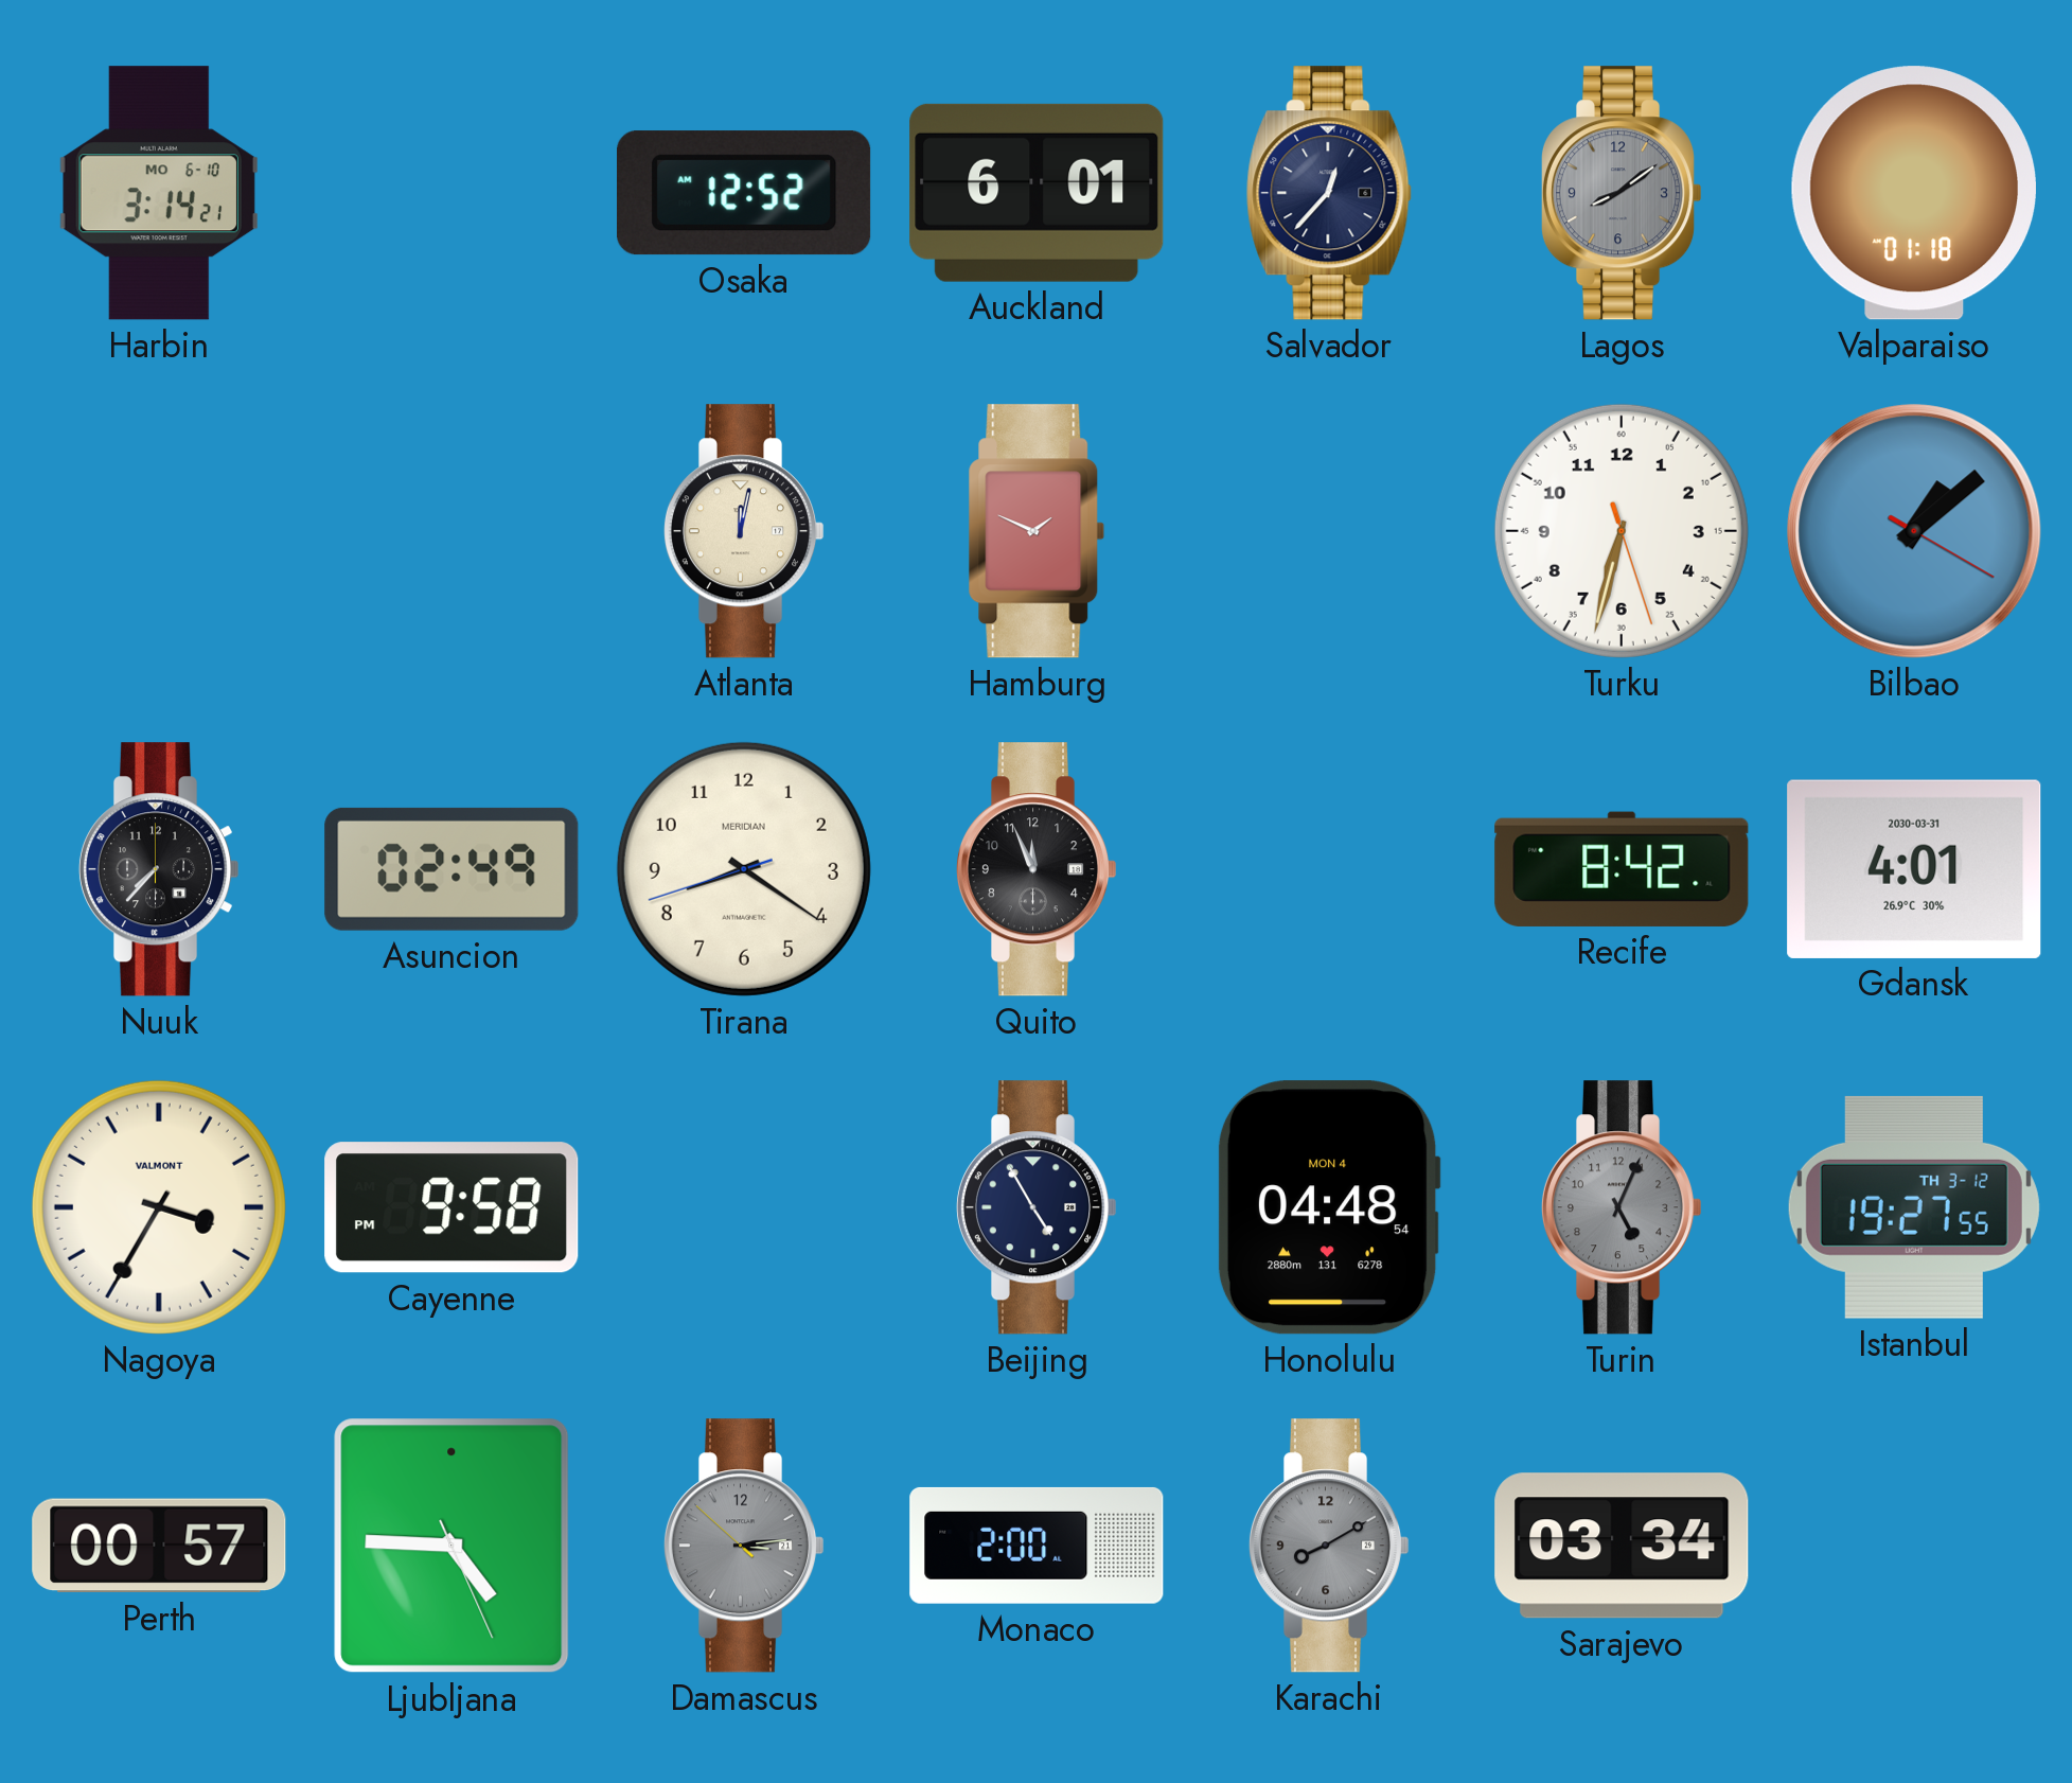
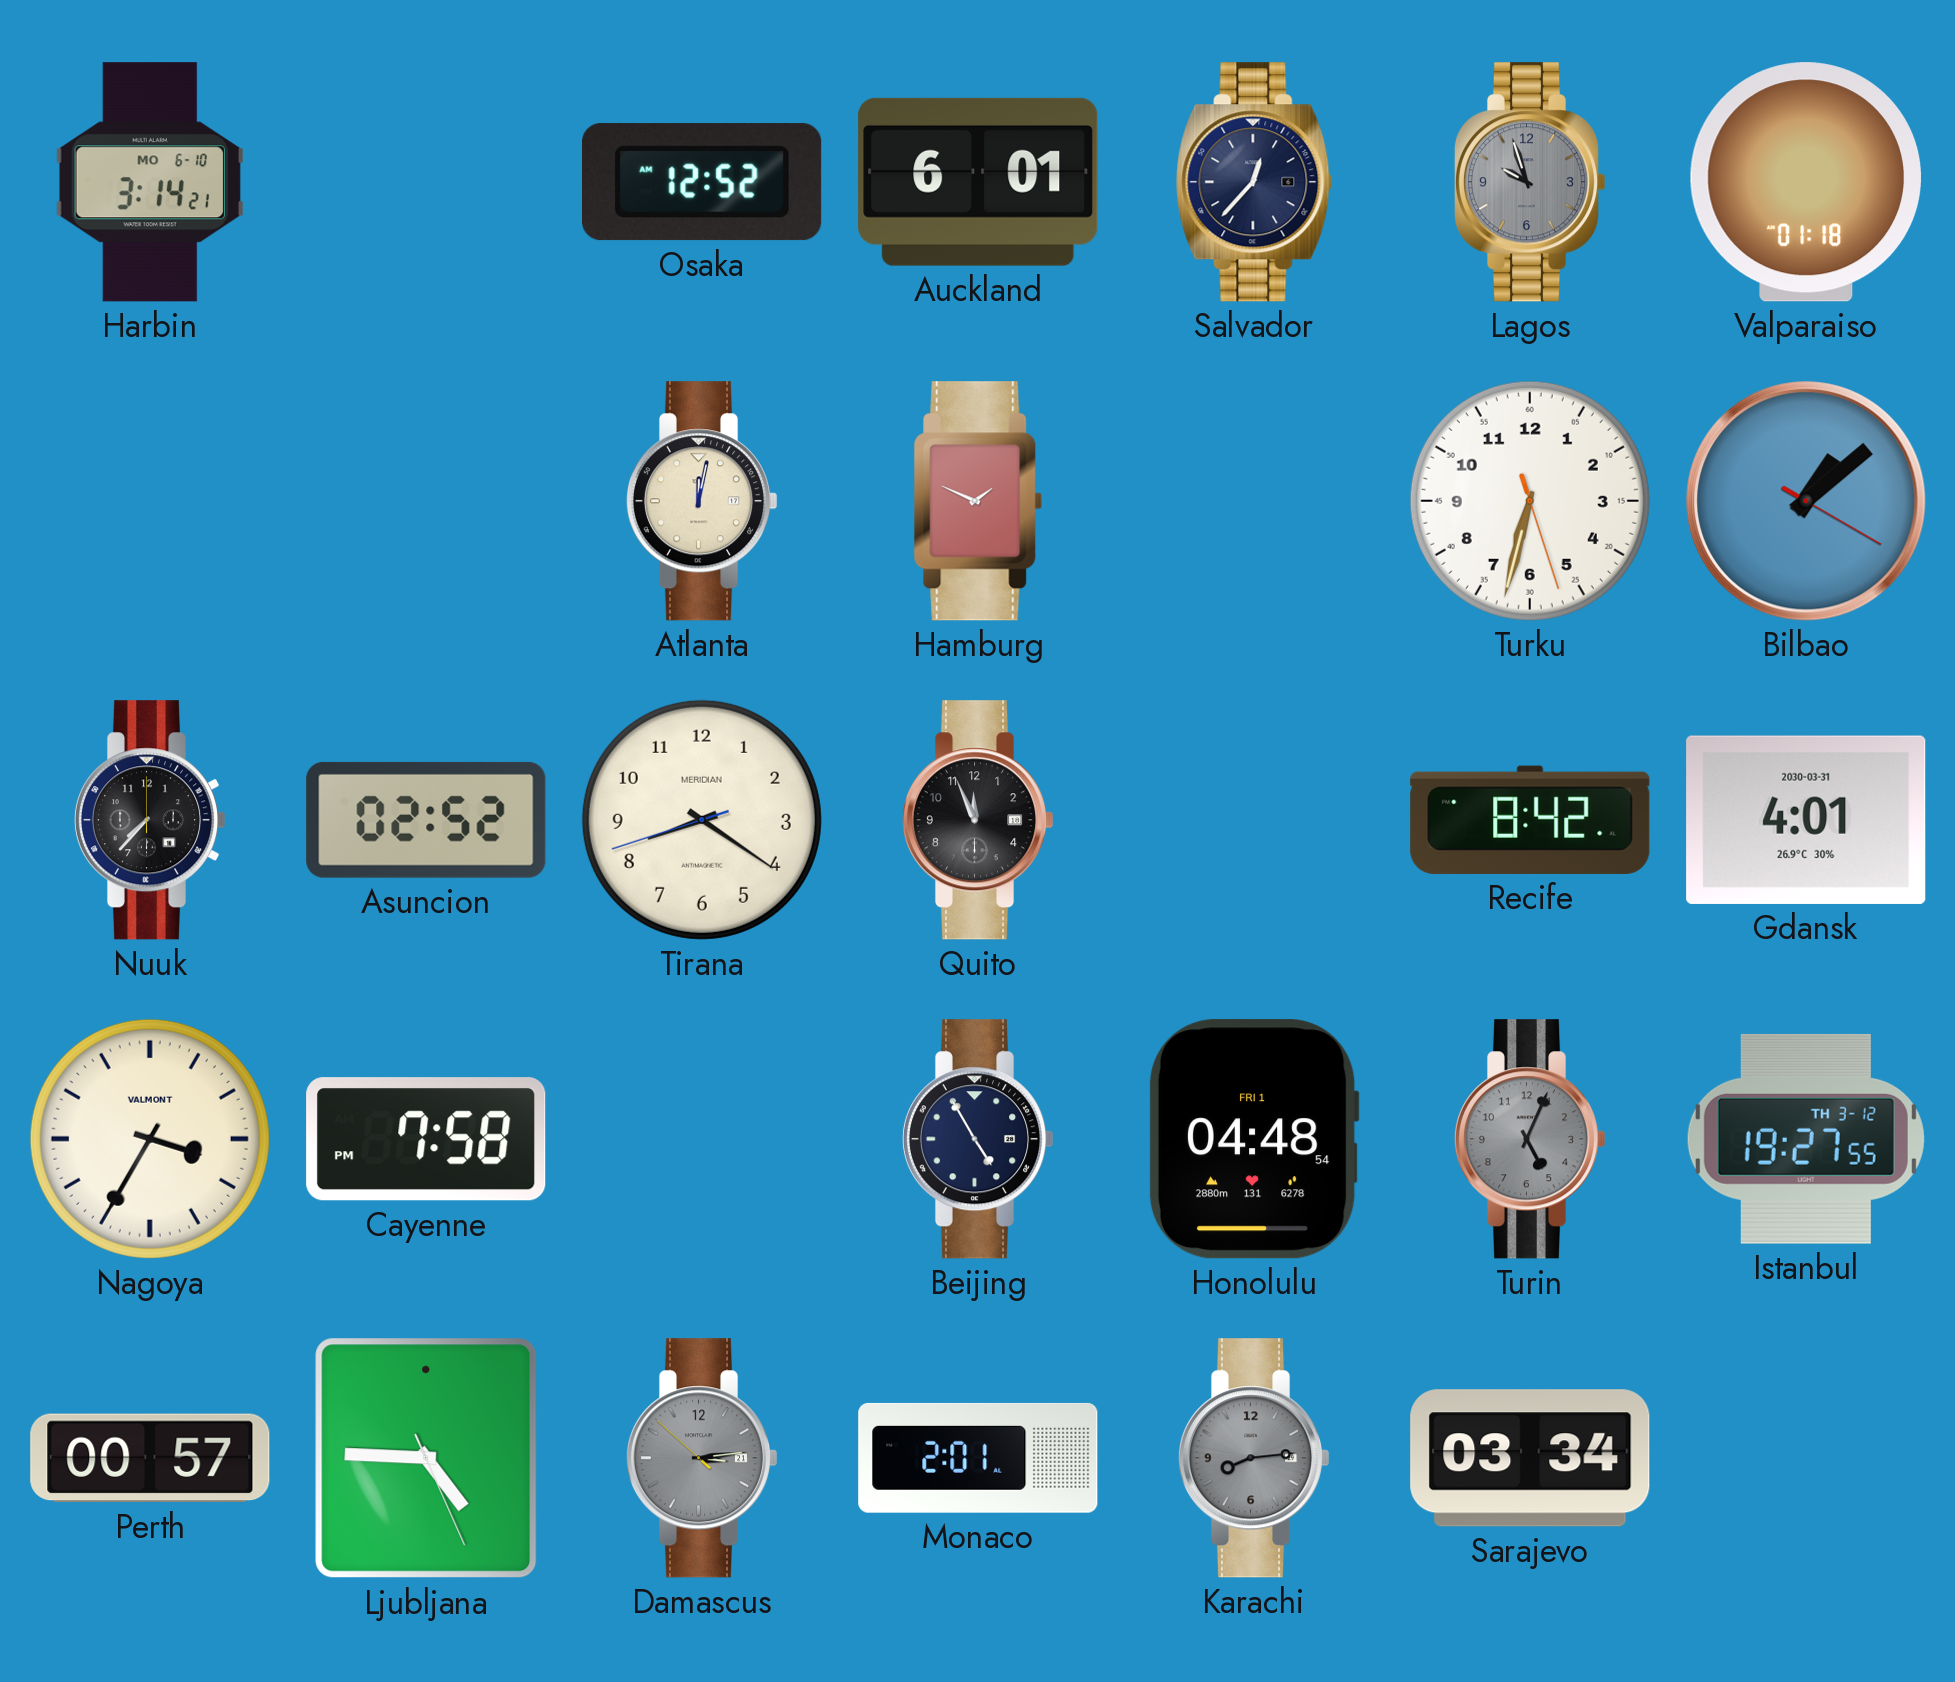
Lagos: 8:09 -> 9:57 (1530, 182)
Asuncion: 02:49 -> 02:52 (426, 820)
Cayenne: 9:58 -> 7:58 (426, 1139)
Honolulu date: MON 4 -> FRI 1 (1254, 1139)
Monaco: 2:00 -> 2:01 (978, 1458)
Karachi: 8:10 -> 8:14 (1254, 1458)
